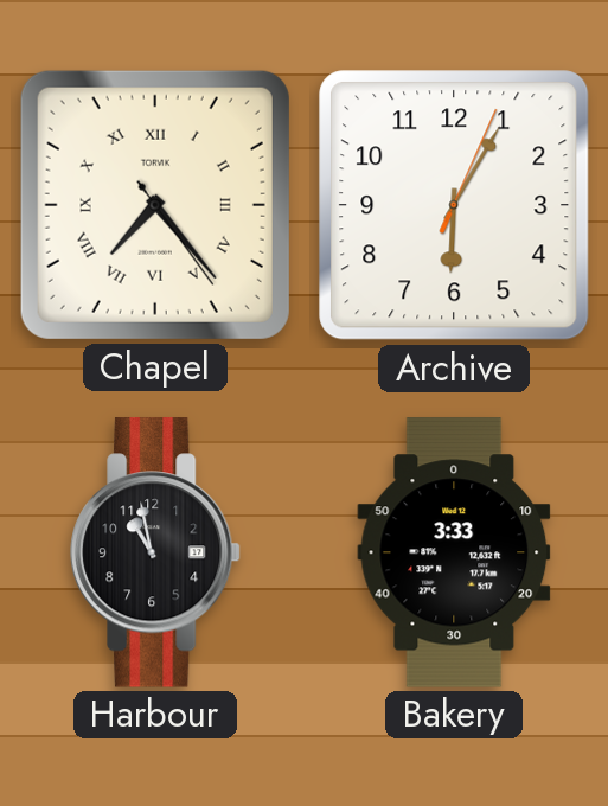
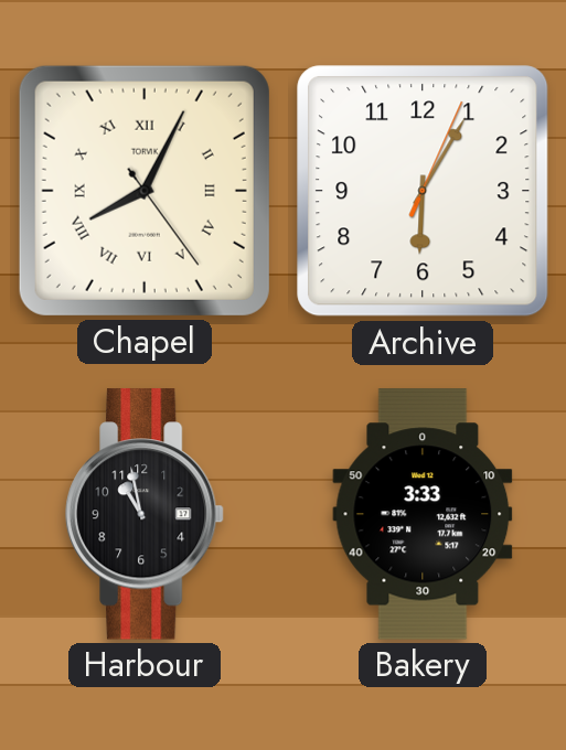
Chapel: 7:23 -> 8:04 (145, 191)
